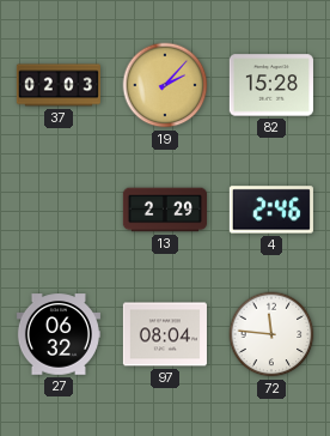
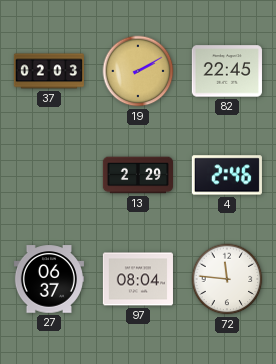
19: 2:07 -> 2:10 (138, 71)
82: 15:28 -> 22:45 (227, 71)
27: 06:32 -> 06:37 (49, 279)
